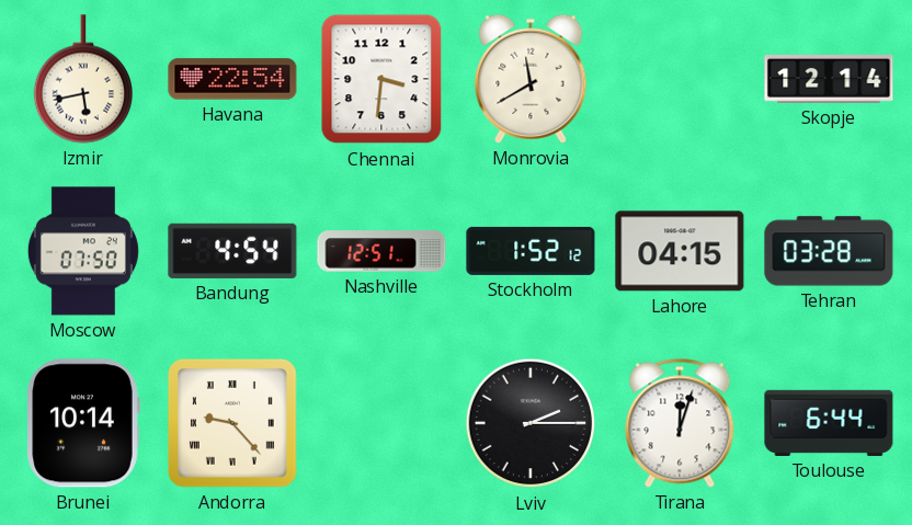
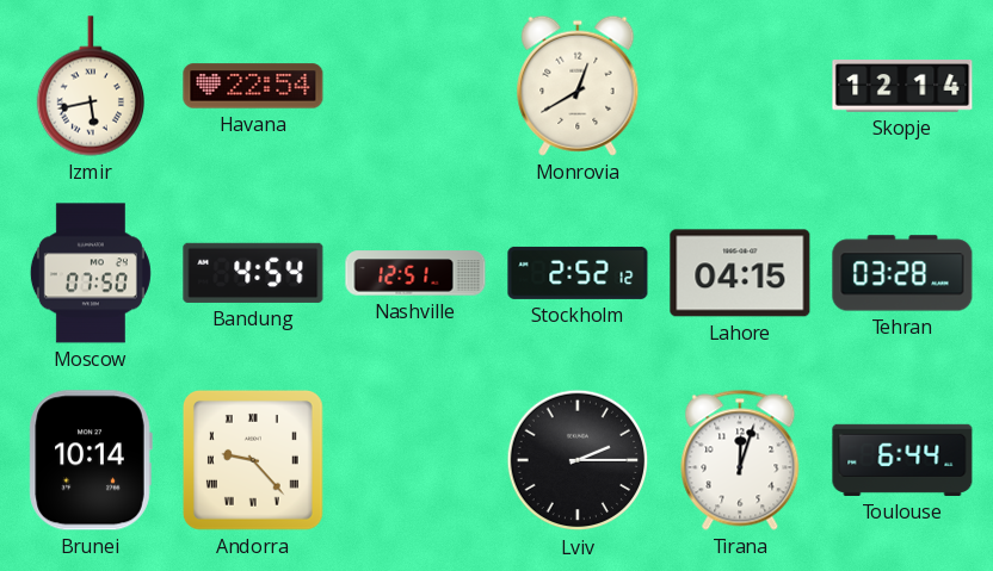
Chennai: 3:31 -> none (381, 79)
Monrovia: 11:40 -> 12:40 (578, 86)
Stockholm: 1:52 -> 2:52 (578, 273)
